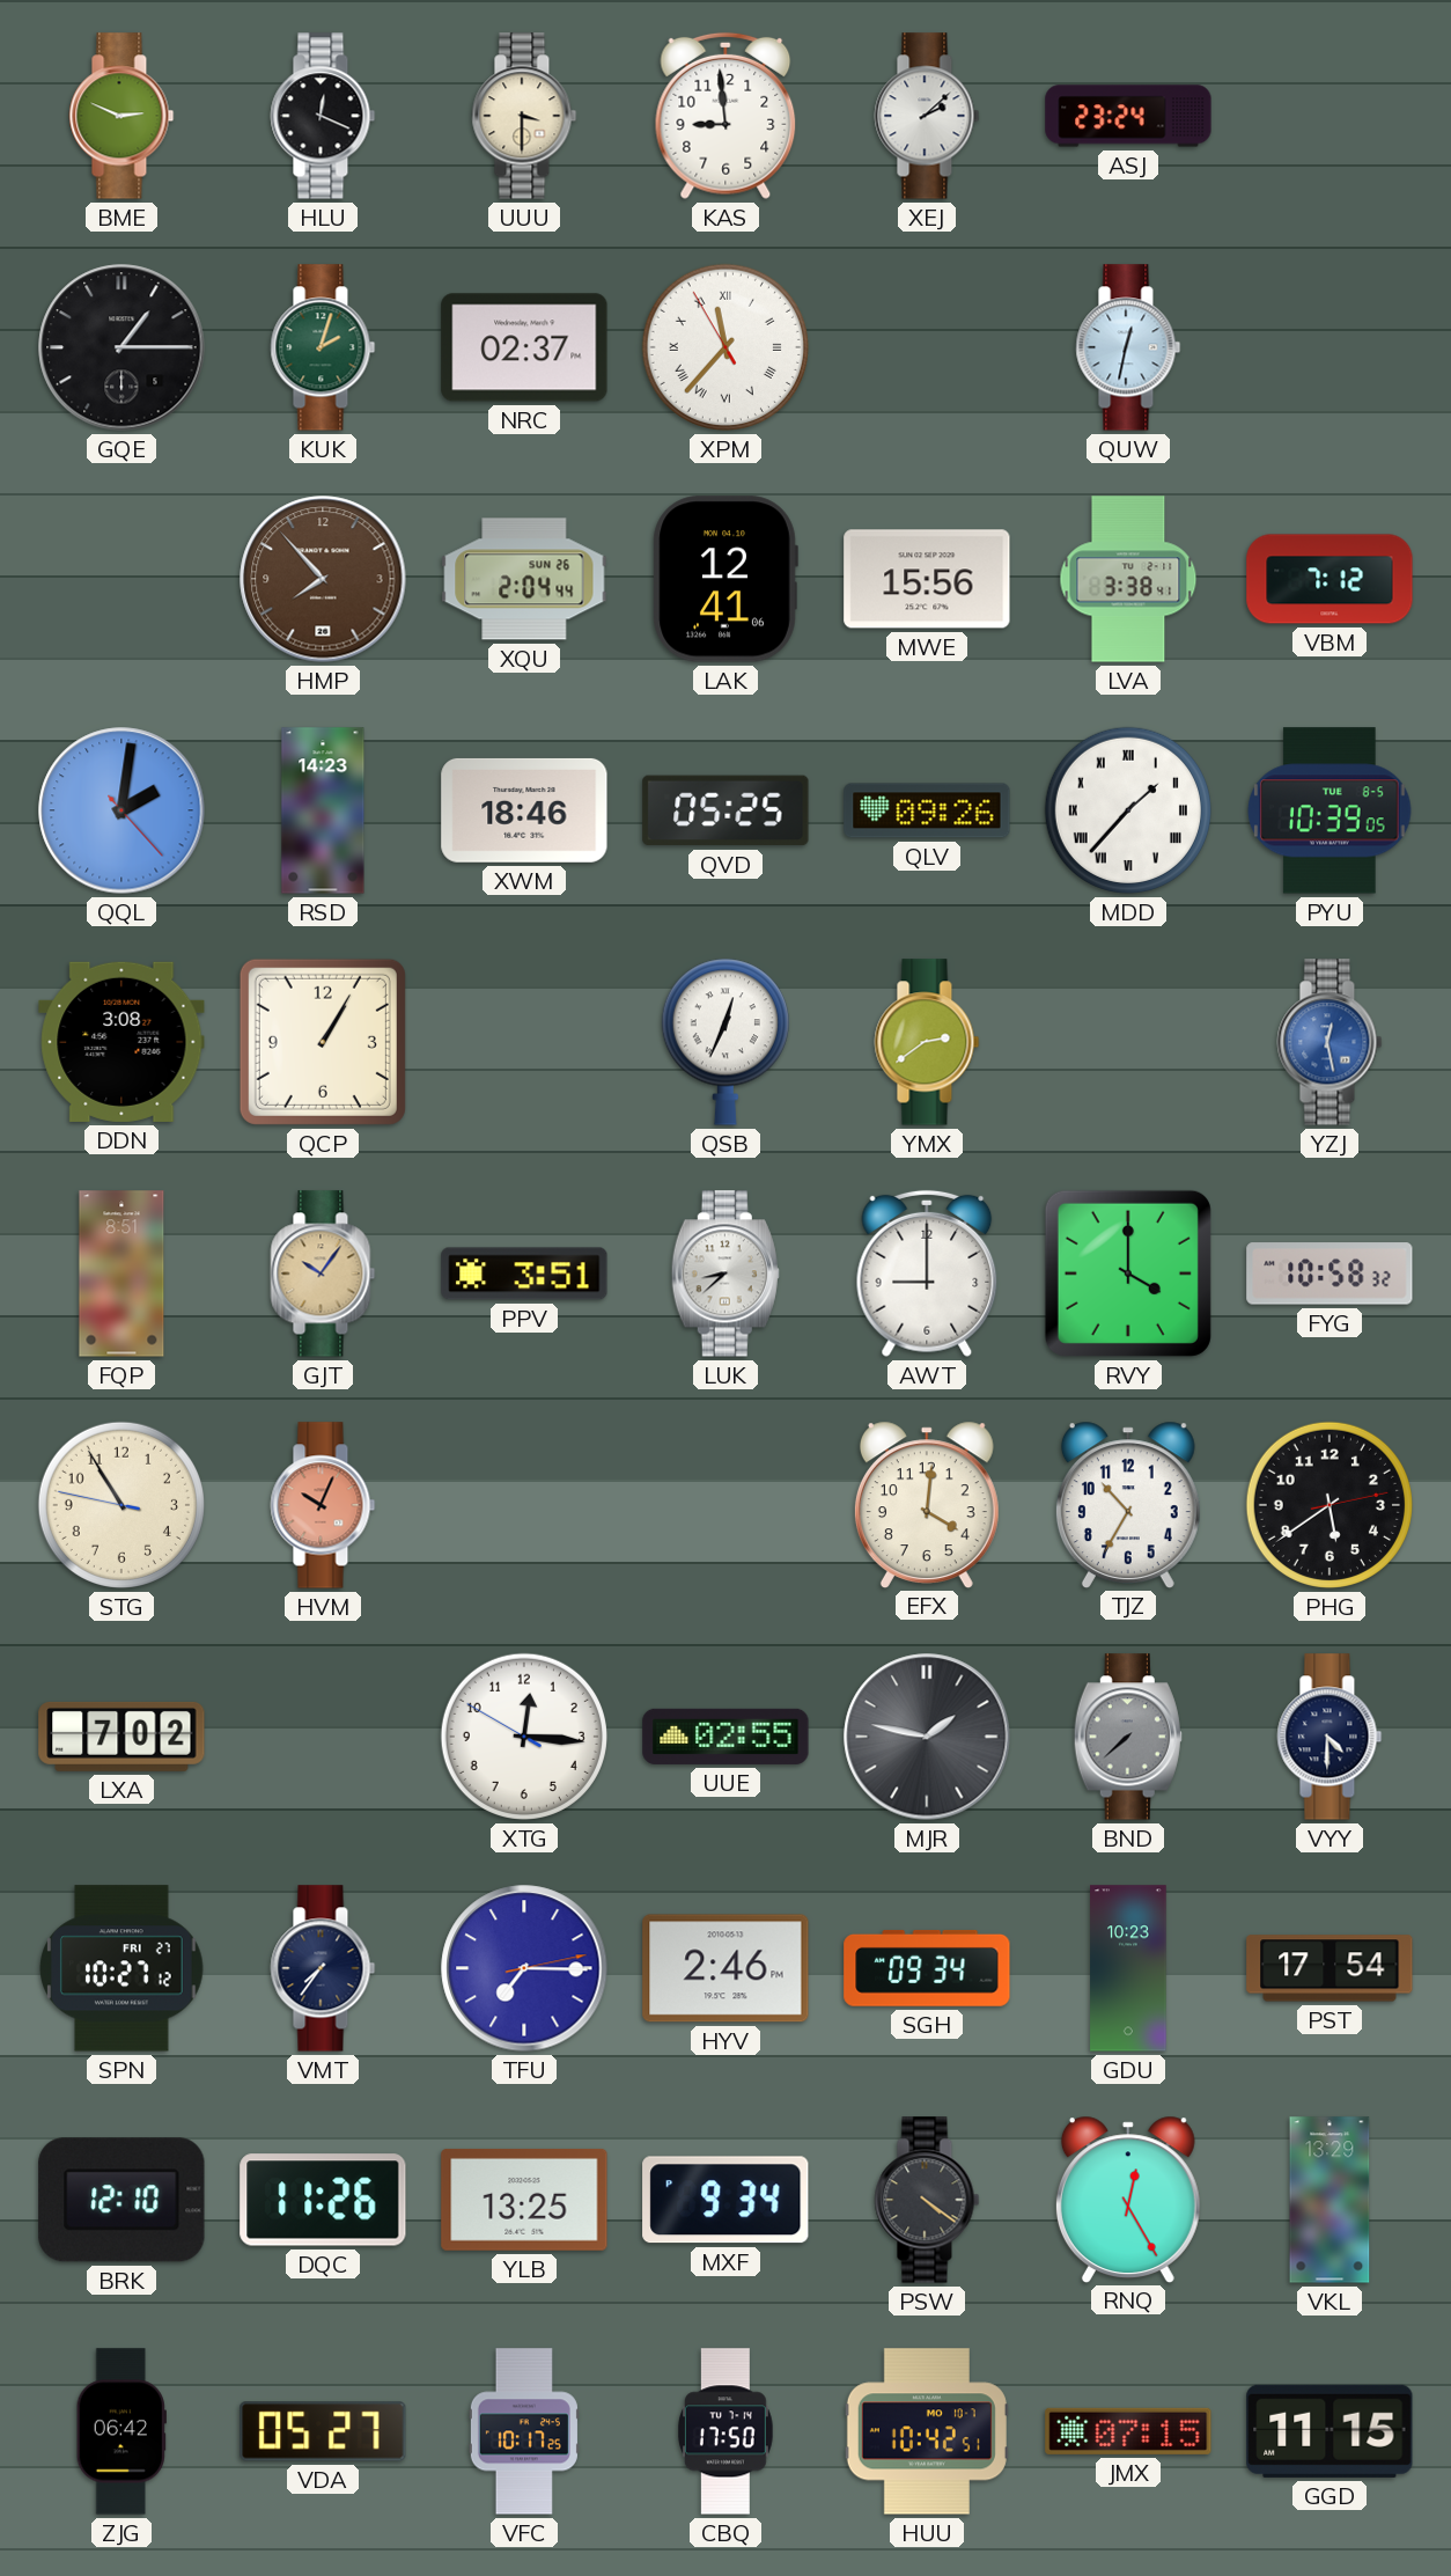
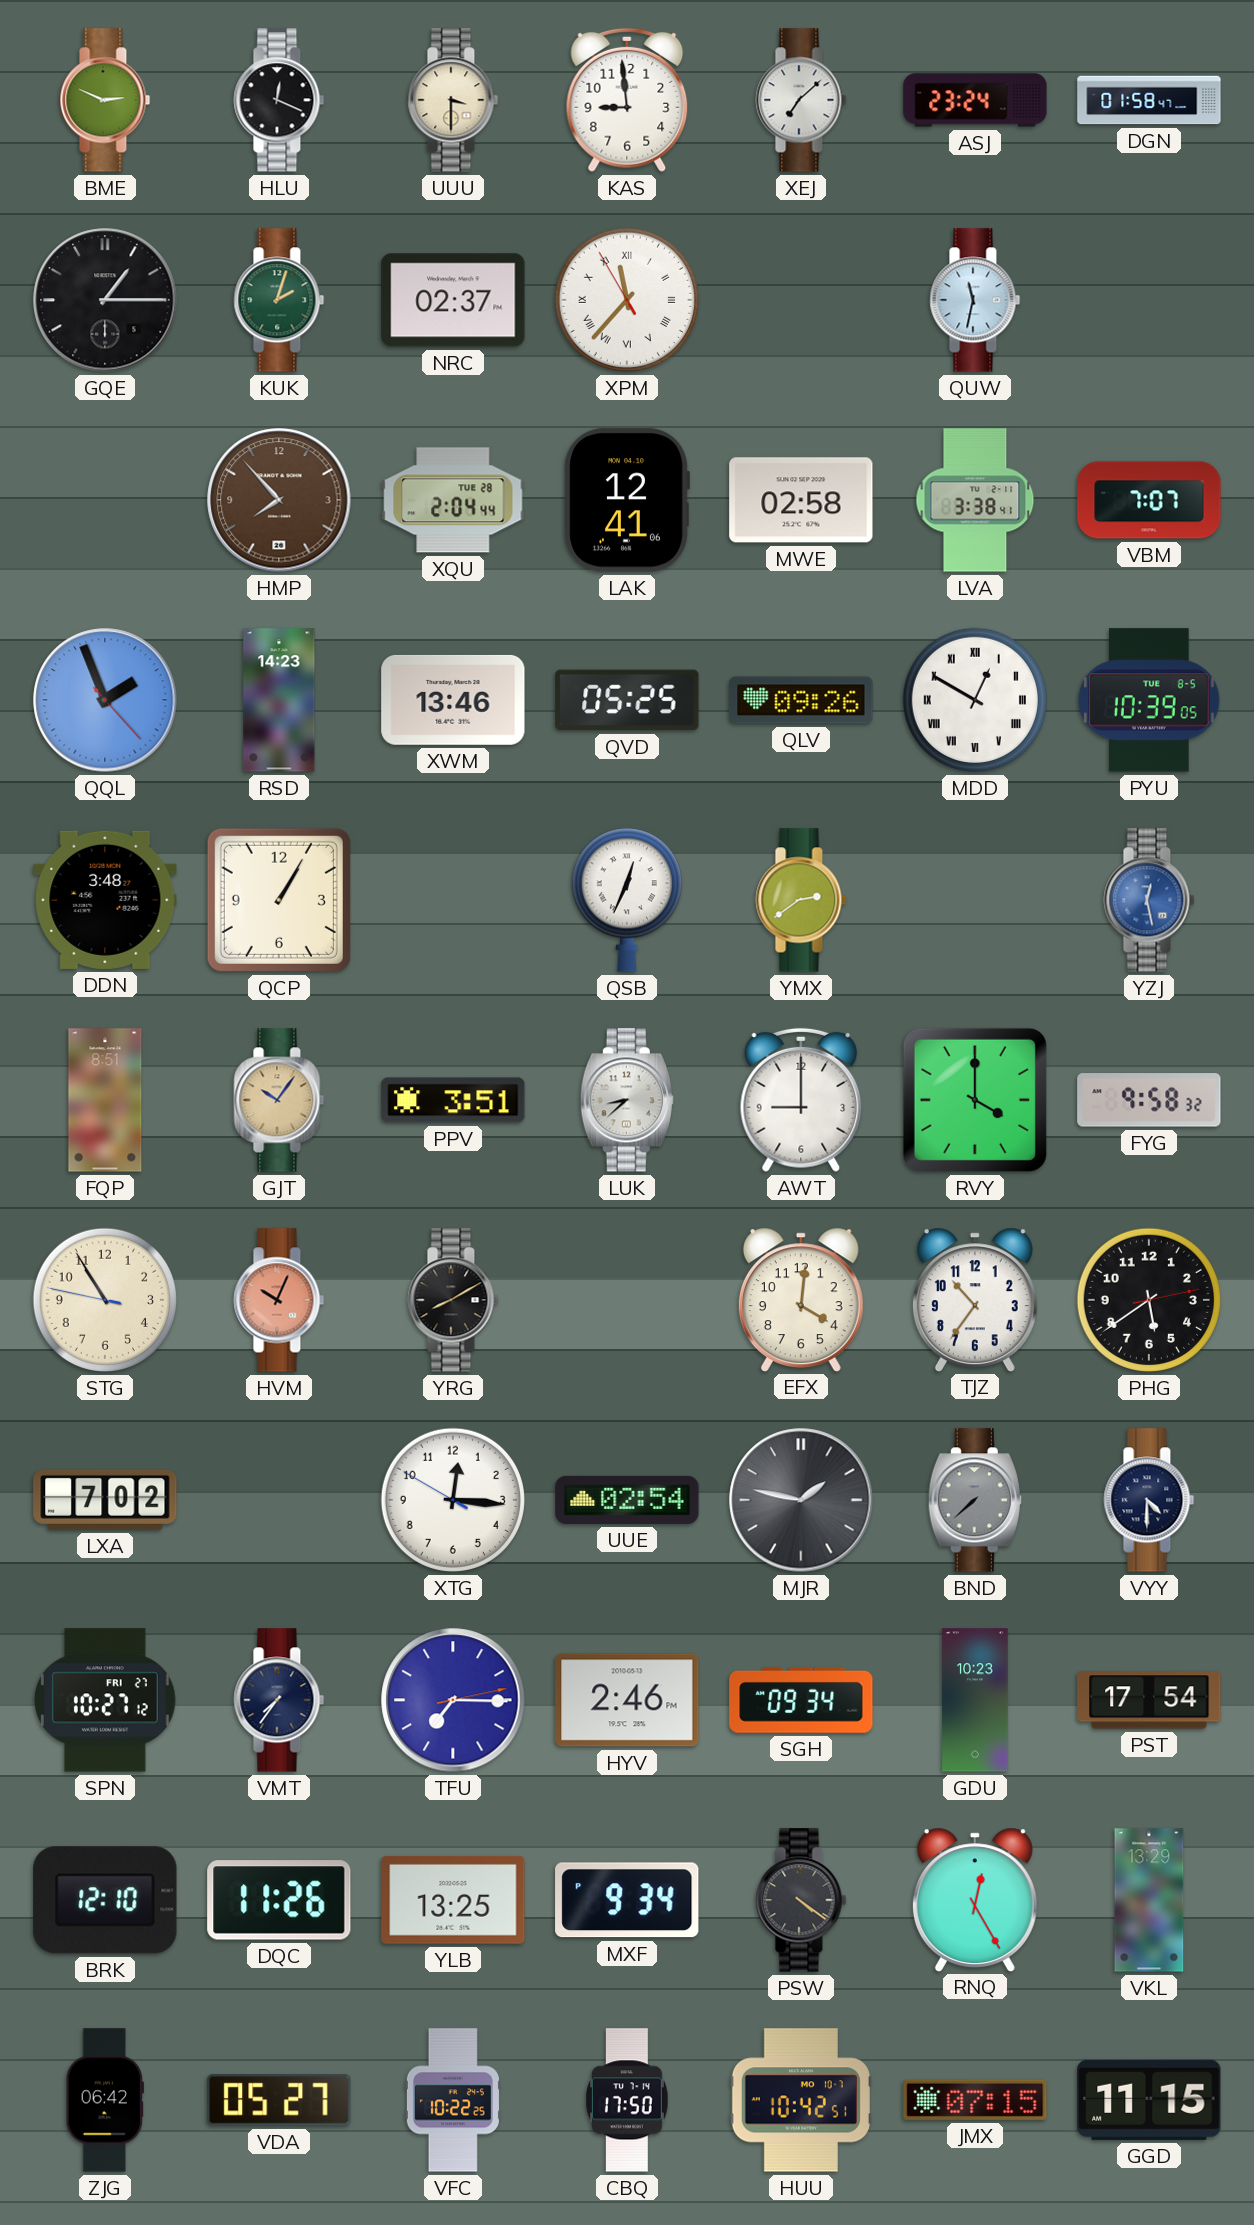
XEJ: 2:08 -> 7:08 (801, 100)
DGN: none -> 01:58 (1149, 100)
QUW: 12:32 -> 11:32 (975, 300)
XQU date: SUN 26 -> TUE 28 (453, 500)
MWE: 15:56 -> 02:58 (801, 500)
VBM: 7:12 -> 7:07 (1149, 500)
QQL: 2:01 -> 1:56 (105, 700)
XWM: 18:46 -> 13:46 (453, 700)
MDD: 1:37 -> 12:50 (975, 700)
DDN: 3:08 -> 3:48 (105, 900)
FYG: 10:58 -> 9:58 (1149, 1100)
YRG: none -> 8:10 (453, 1300)
TJZ: 10:35 -> 10:36 (975, 1299)
UUE: 02:55 -> 02:54 (627, 1500)
VFC: 10:17 -> 10:22 (453, 2100)
